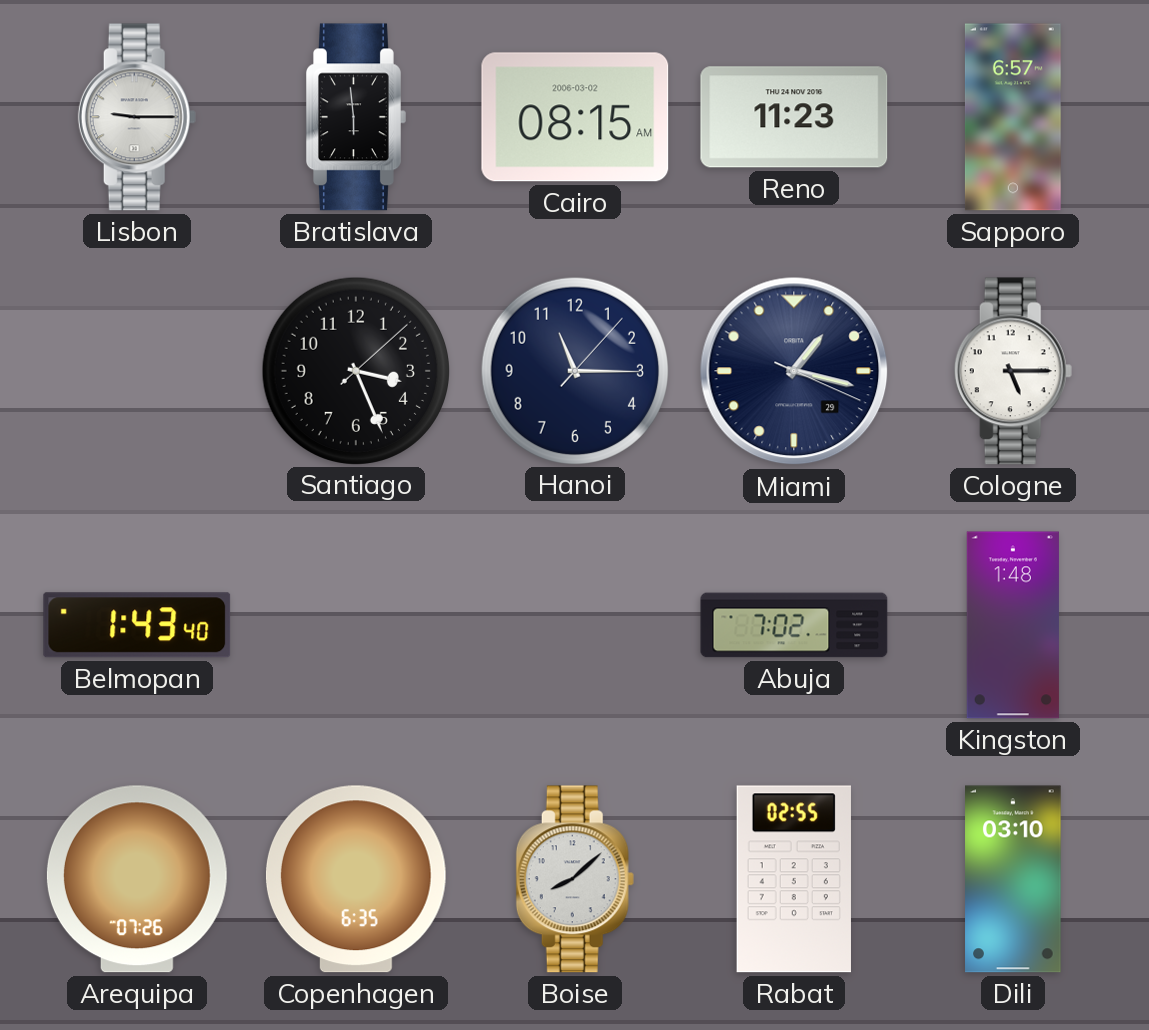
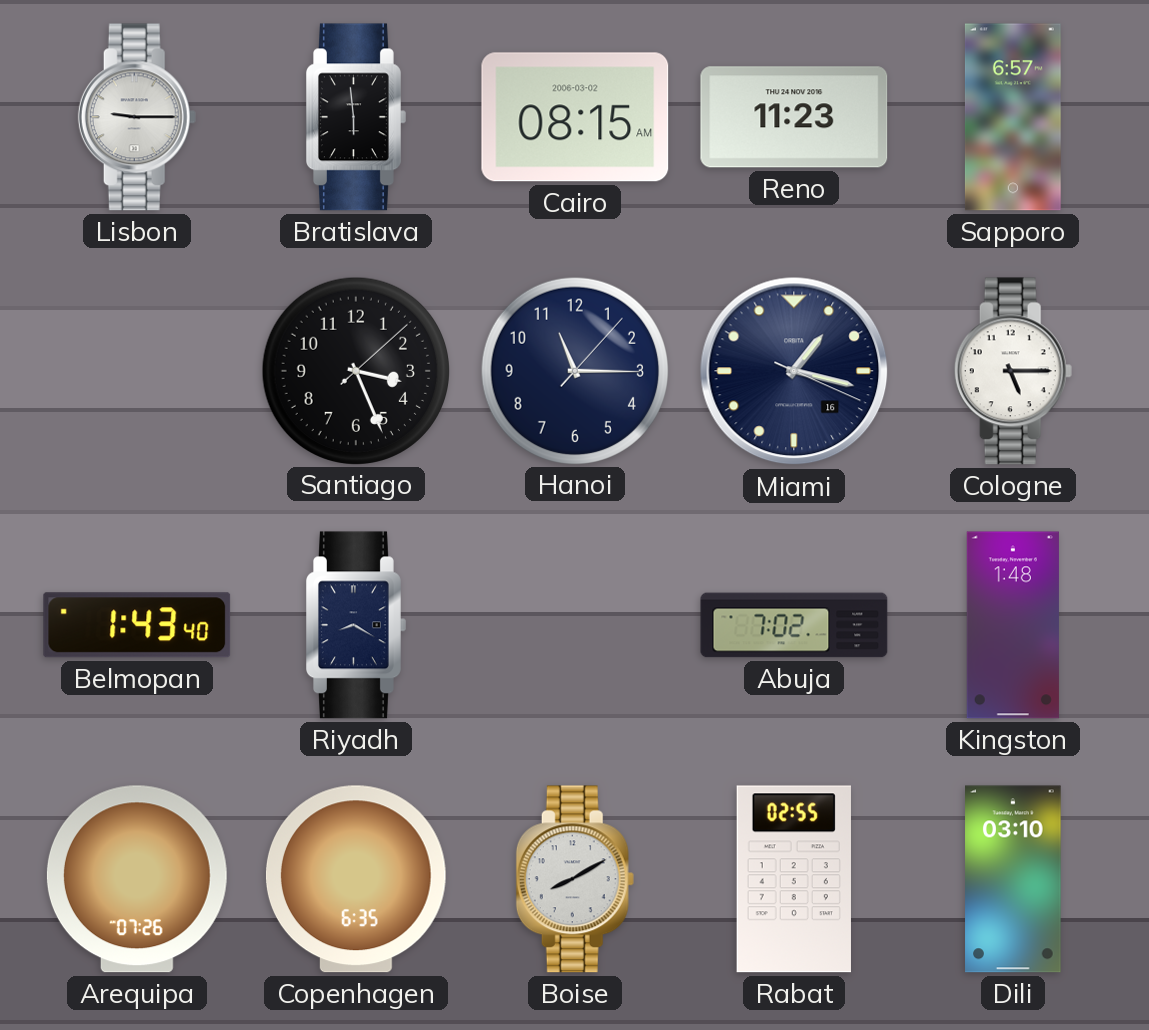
Miami date: 29 -> 16 (794, 371)
Riyadh: none -> 8:20 (357, 625)
Boise: 8:08 -> 8:10 (575, 879)
